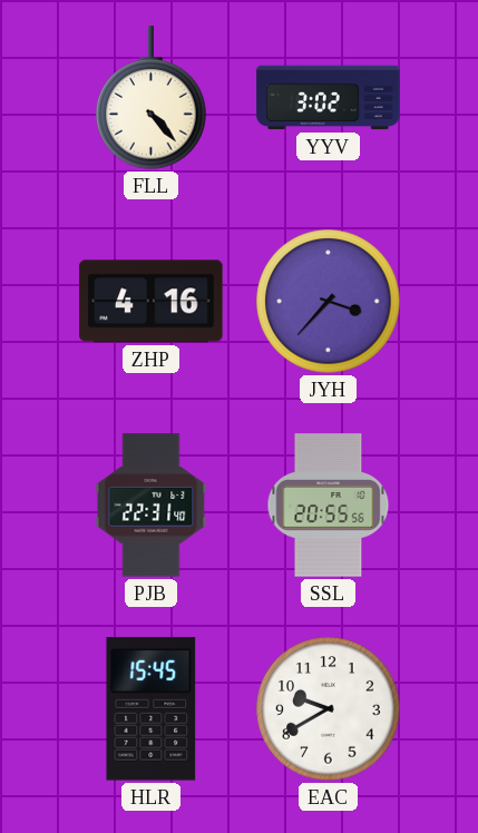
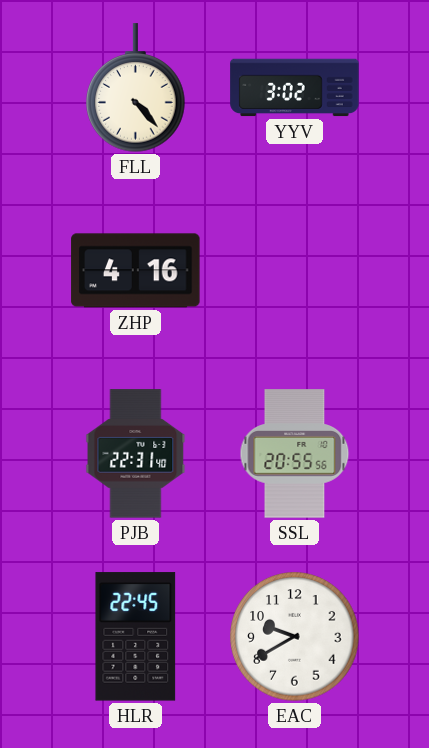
JYH: 3:37 -> none (329, 302)
HLR: 15:45 -> 22:45 (136, 637)
